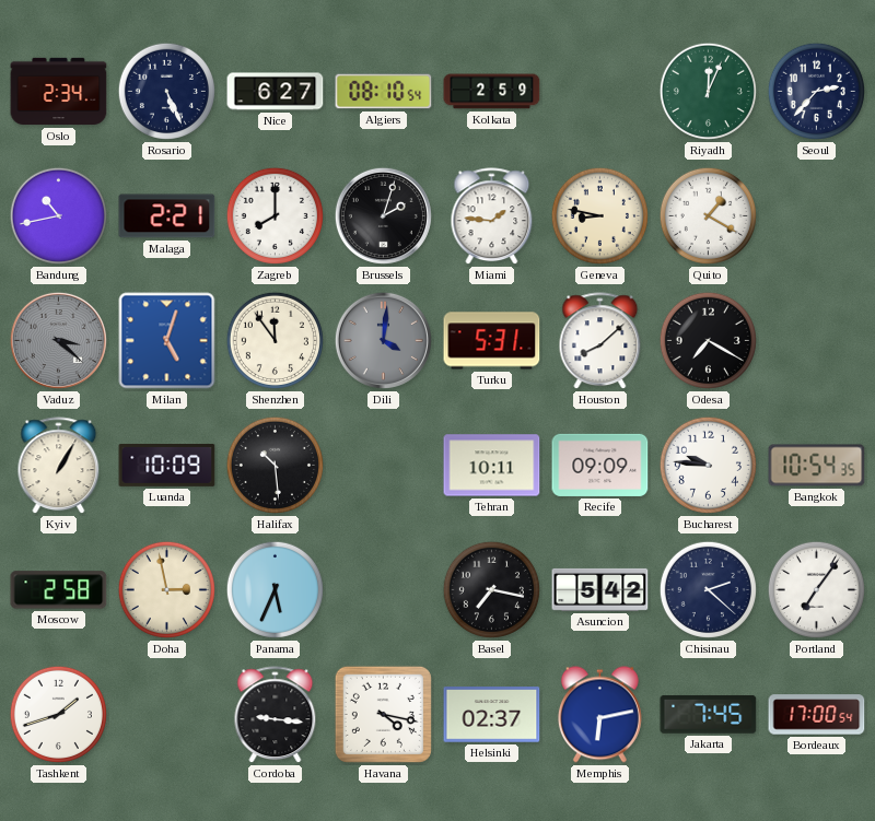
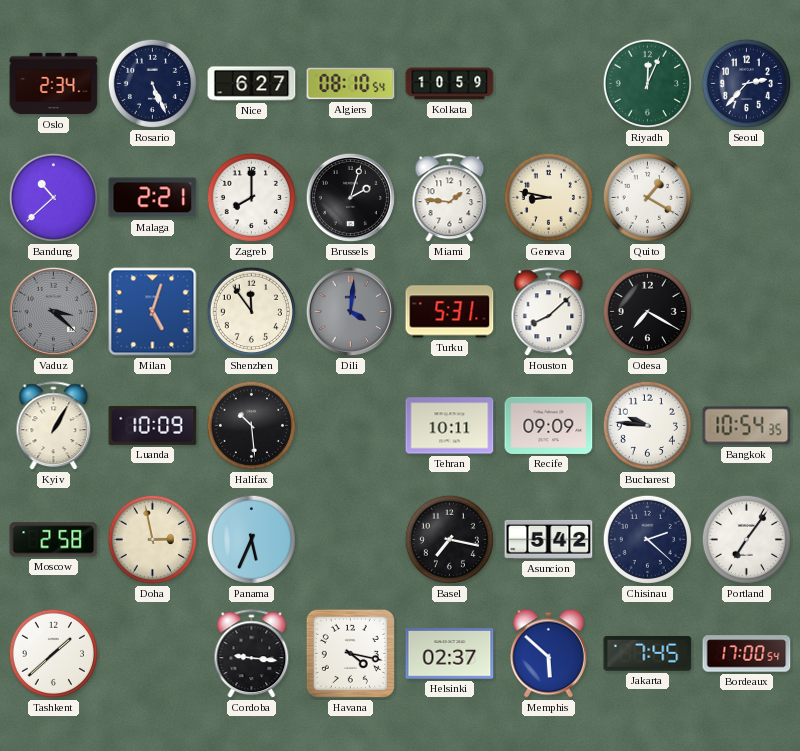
Kolkata: 2:59 -> 10:59 (450, 84)
Bandung: 10:43 -> 10:38 (53, 197)
Tashkent: 1:42 -> 1:38 (53, 653)
Memphis: 6:13 -> 5:52 (548, 654)
